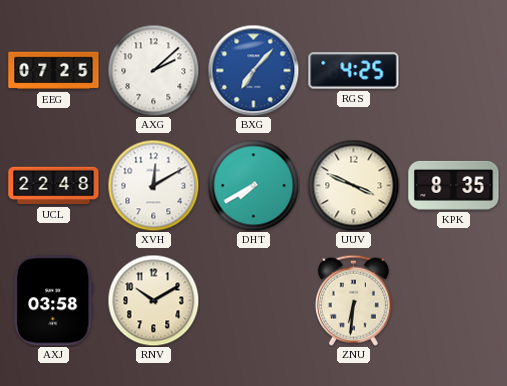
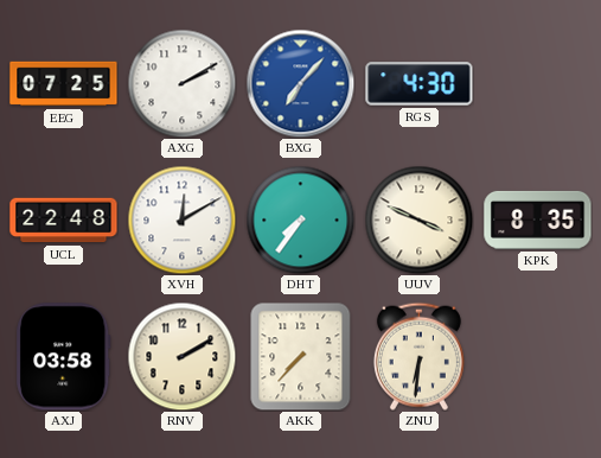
AXG: 2:08 -> 2:10 (181, 83)
RGS: 4:25 -> 4:30 (420, 84)
DHT: 7:40 -> 7:36 (300, 220)
RNV: 10:10 -> 2:10 (181, 356)
AKK: none -> 7:37 (301, 356)
